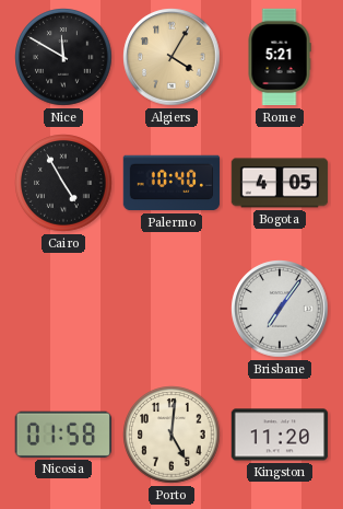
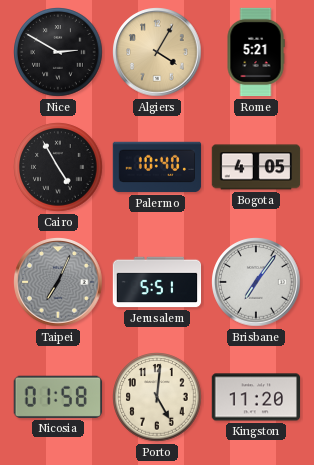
Nice: 11:50 -> 2:50 (58, 52)
Taipei: none -> 7:04 (58, 282)
Jerusalem: none -> 5:51 (157, 282)
